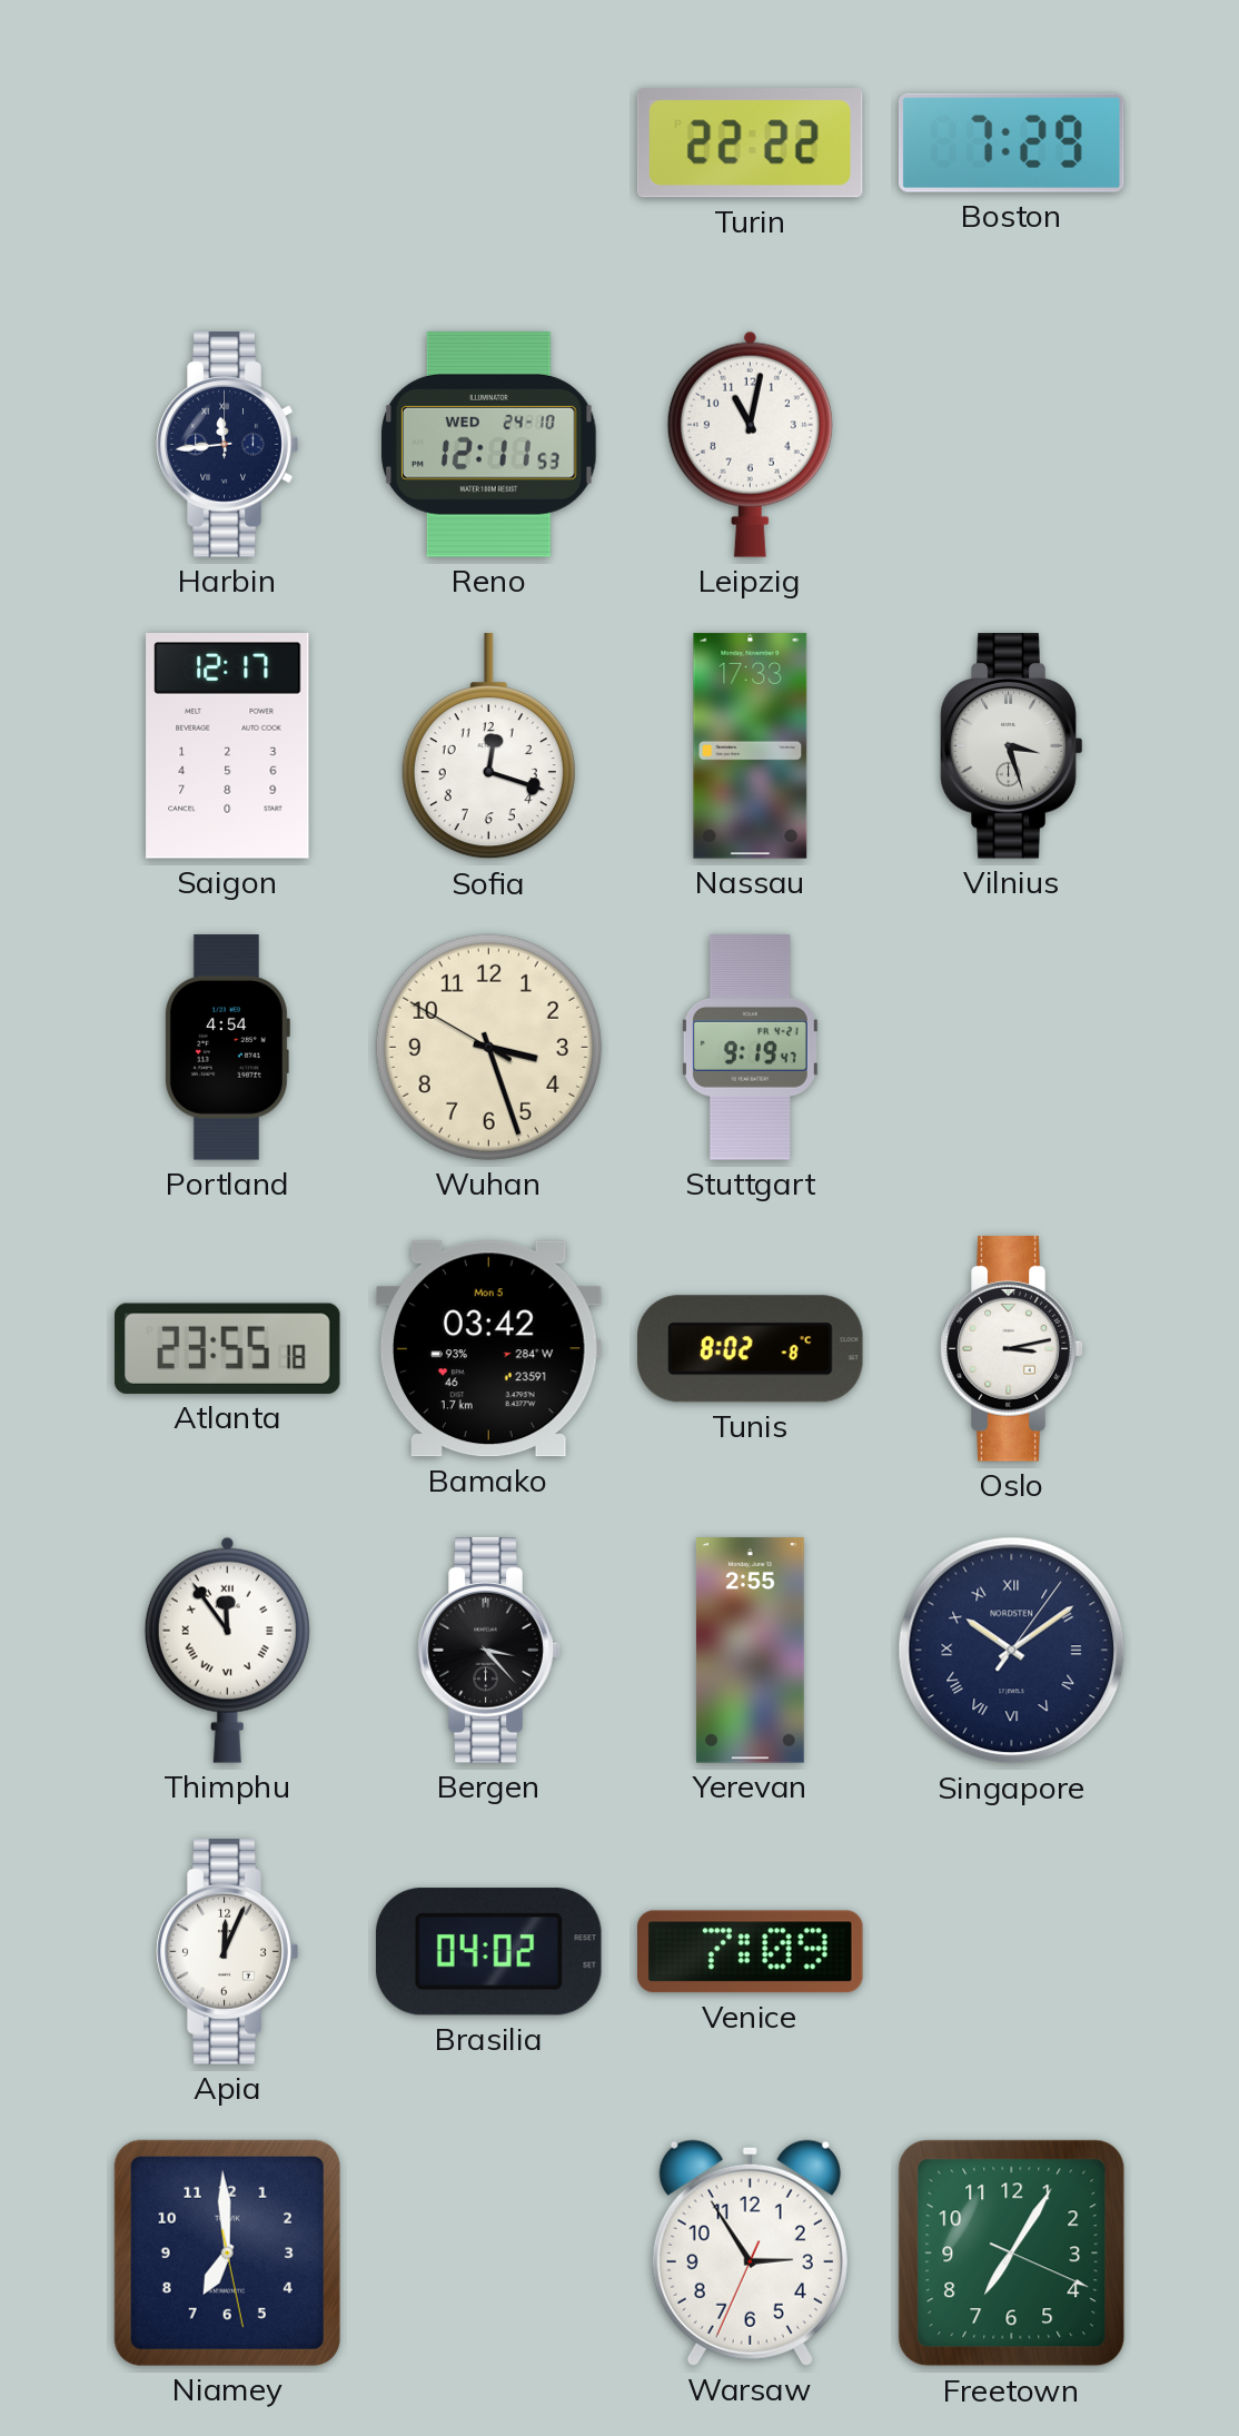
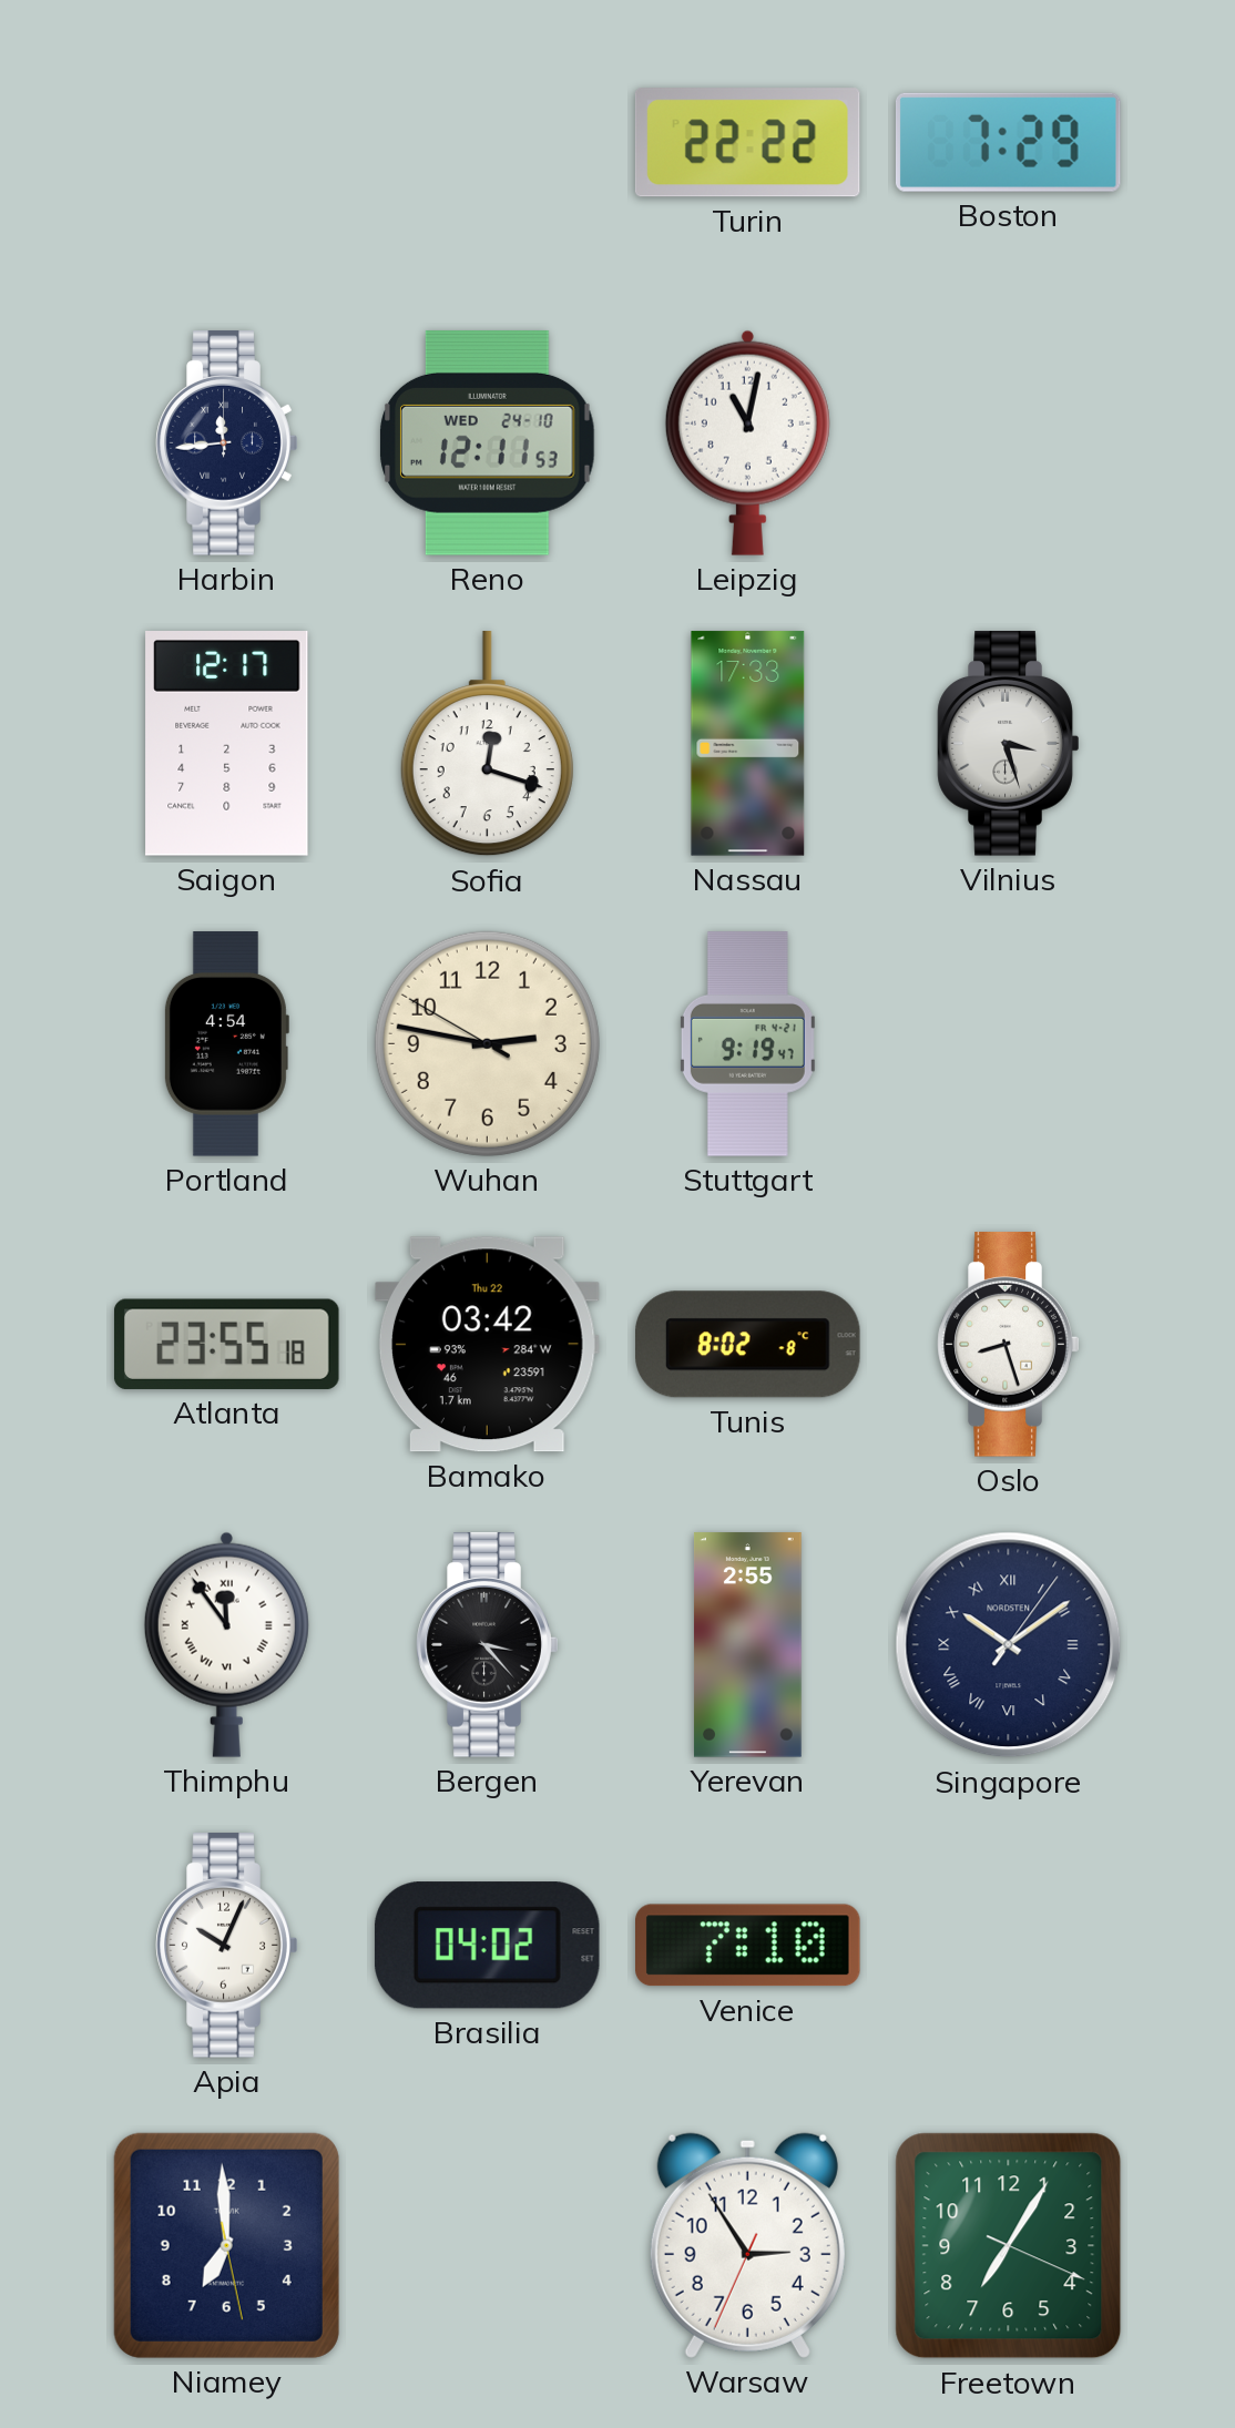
Wuhan: 3:26 -> 2:46 (487, 1043)
Bamako date: Mon 5 -> Thu 22 (487, 1345)
Oslo: 3:13 -> 8:27 (1009, 1345)
Apia: 12:04 -> 10:04 (227, 1946)
Venice: 7:09 -> 7:10 (748, 1946)
